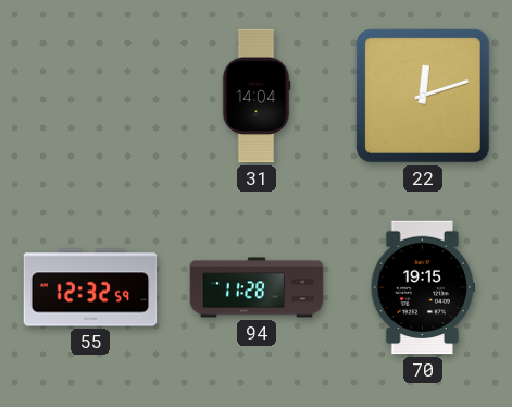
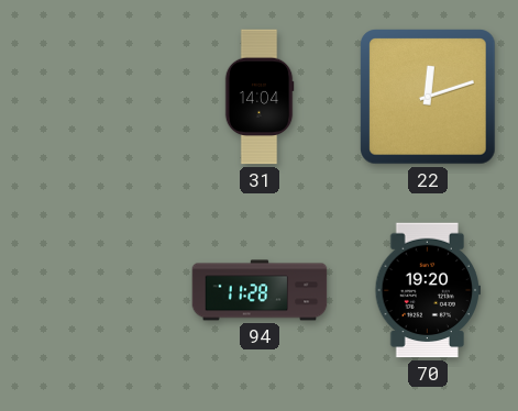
55: 12:32 -> none (90, 287)
70: 19:15 -> 19:20 (428, 290)
